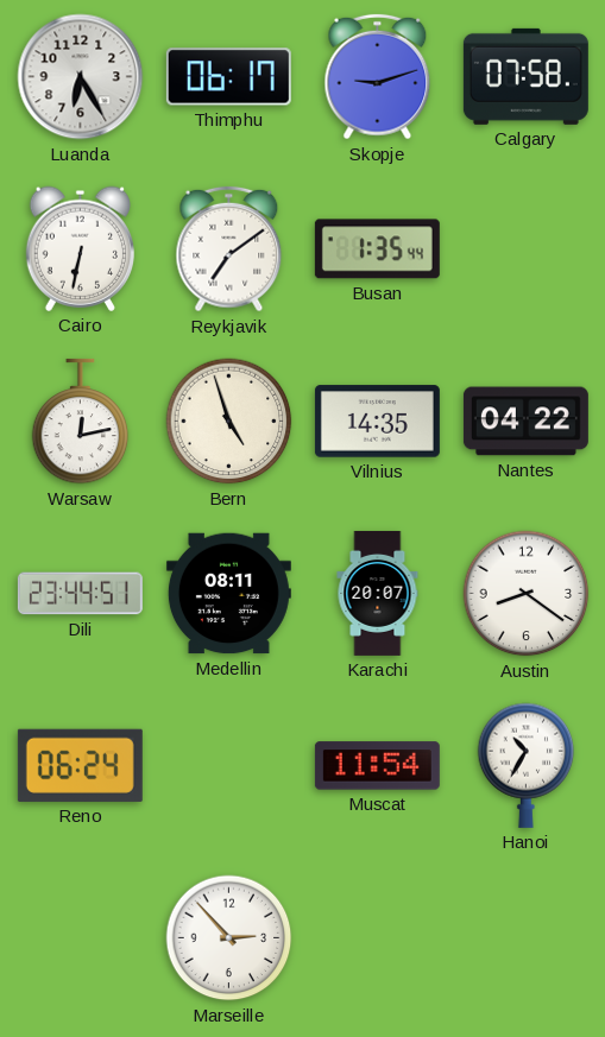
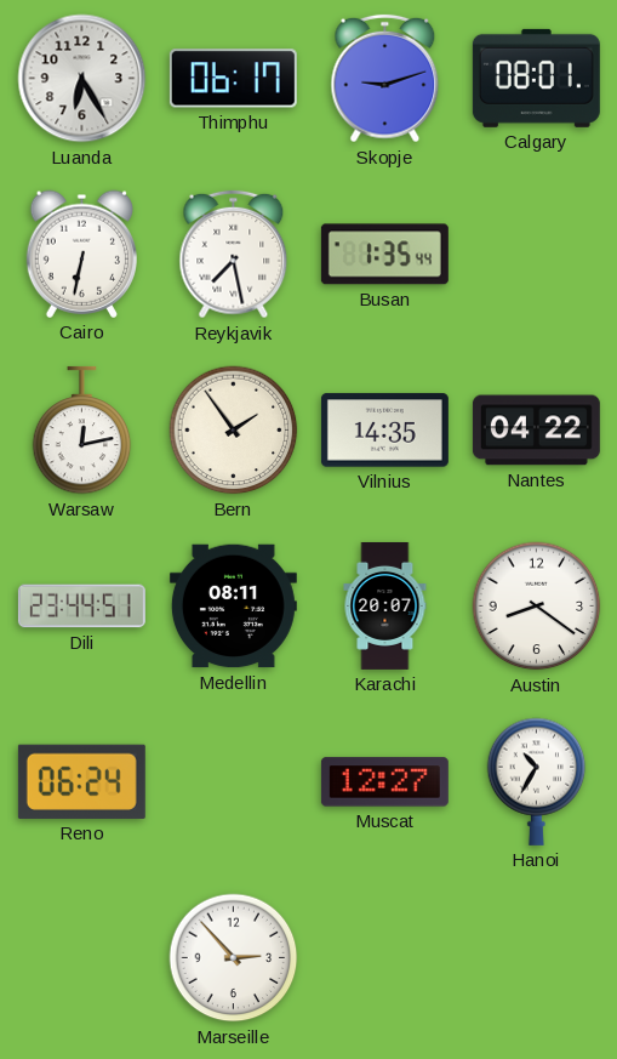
Calgary: 07:58 -> 08:01 (536, 78)
Reykjavik: 7:09 -> 7:28 (234, 255)
Bern: 4:57 -> 1:54 (234, 431)
Muscat: 11:54 -> 12:27 (384, 782)
